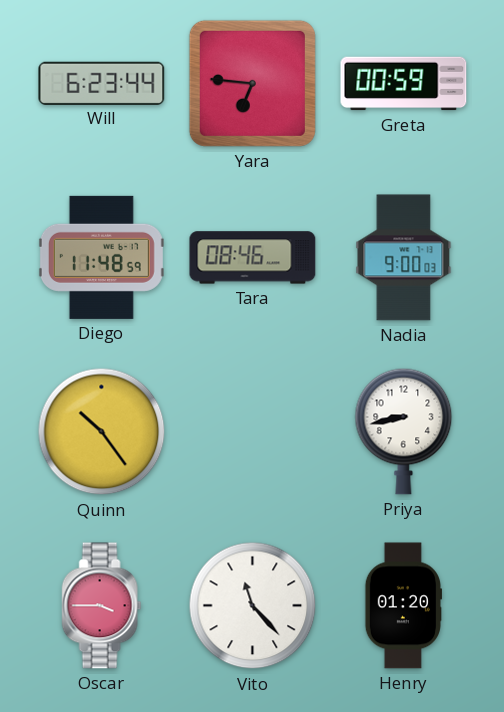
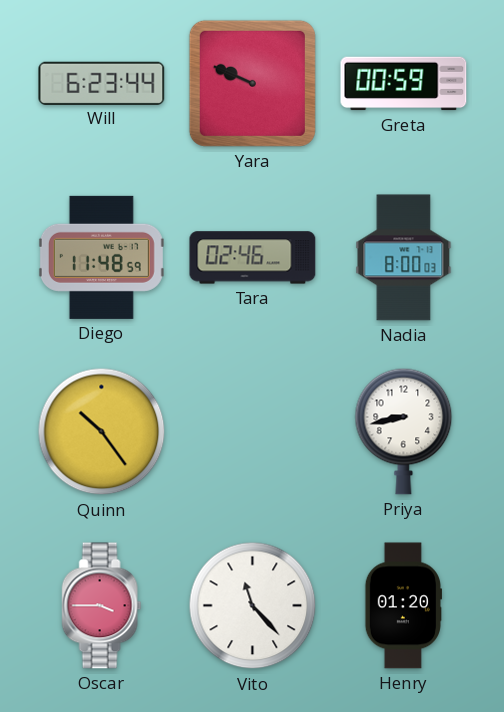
Yara: 6:46 -> 9:49 (252, 83)
Tara: 08:46 -> 02:46 (253, 258)
Nadia: 9:00 -> 8:00 (404, 258)
